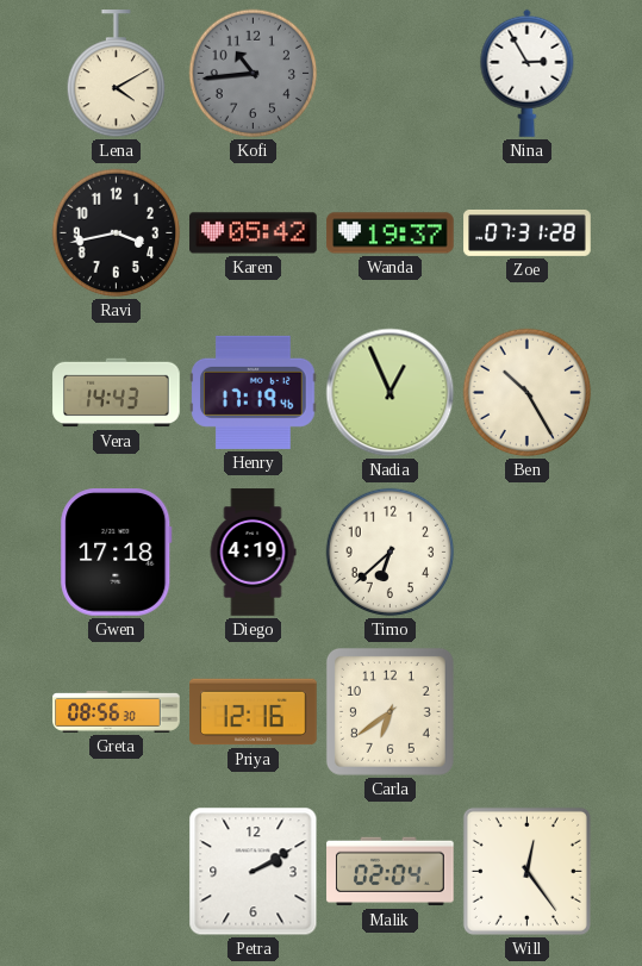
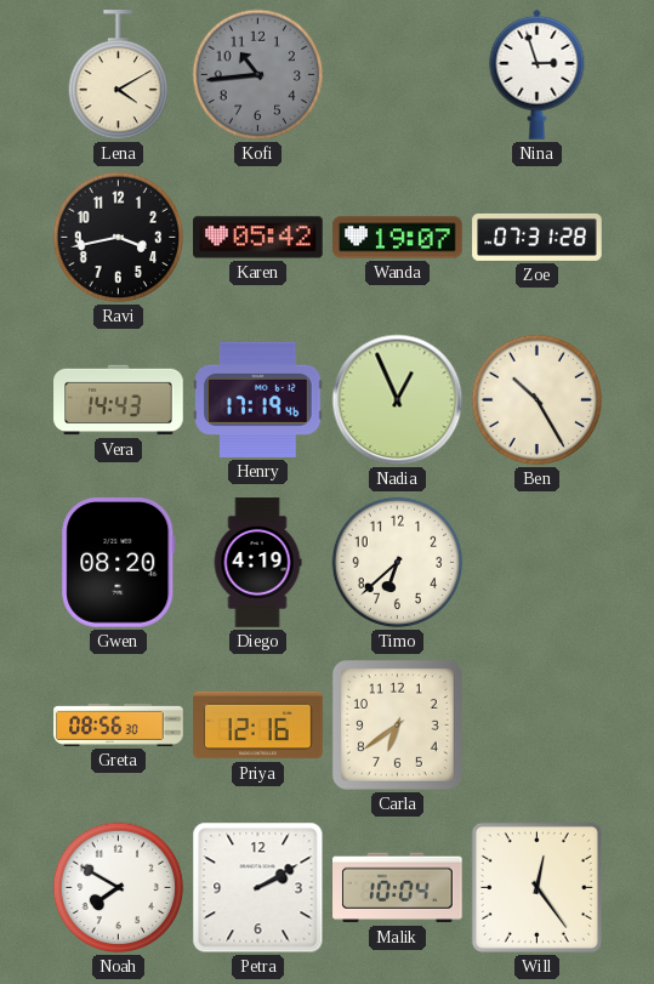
Nina: 2:55 -> 2:57 (538, 74)
Wanda: 19:37 -> 19:07 (398, 238)
Gwen: 17:18 -> 08:20 (119, 563)
Noah: none -> 7:50 (119, 888)
Malik: 02:04 -> 10:04 (398, 888)
